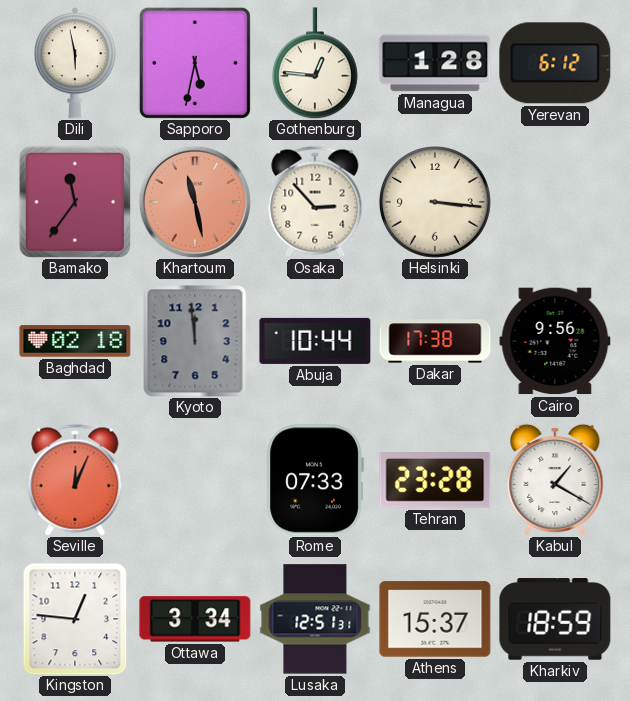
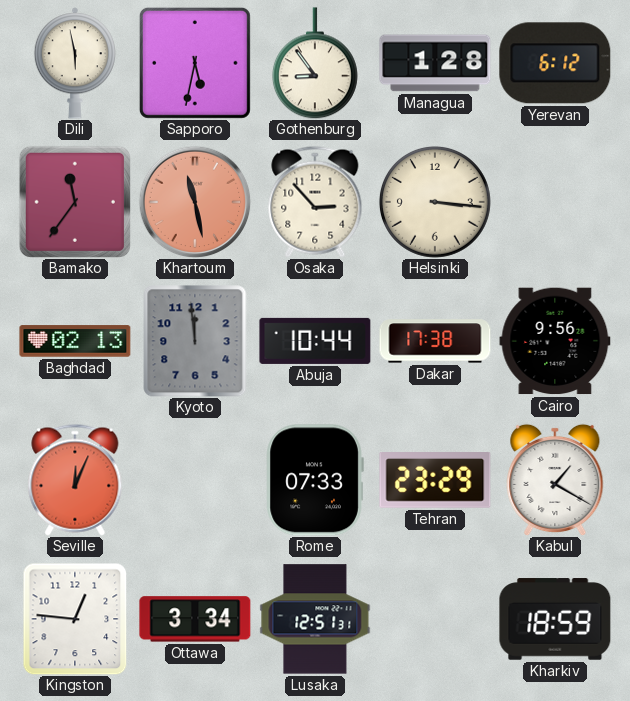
Gothenburg: 12:46 -> 8:54 (315, 63)
Baghdad: 02:18 -> 02:13 (75, 341)
Tehran: 23:28 -> 23:29 (435, 481)
Athens: 15:37 -> none (435, 619)
